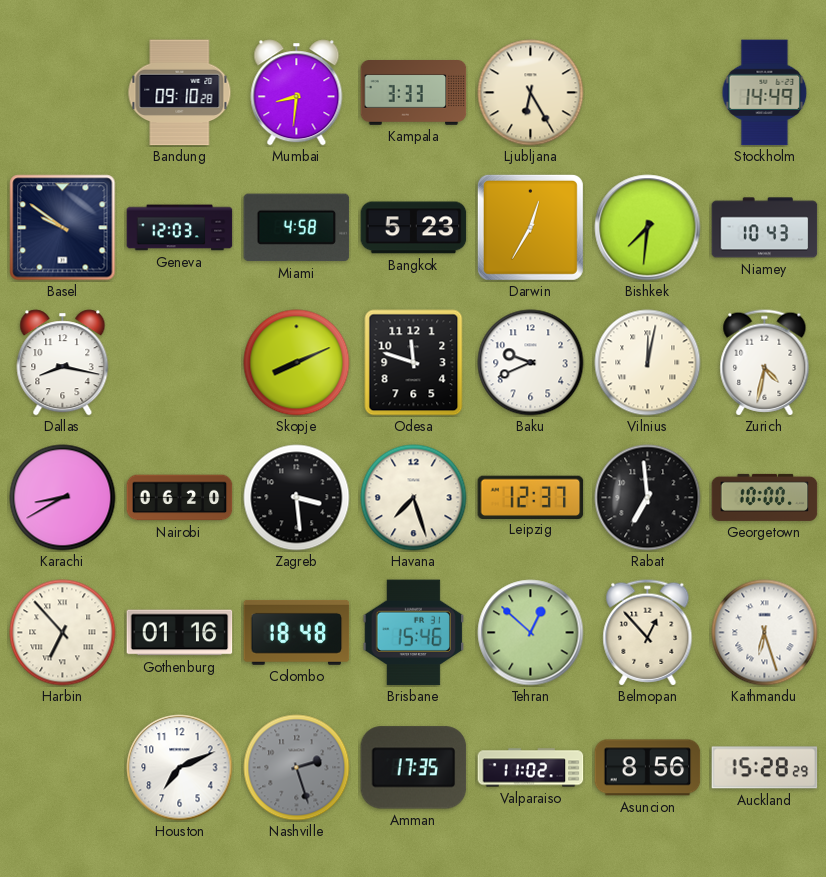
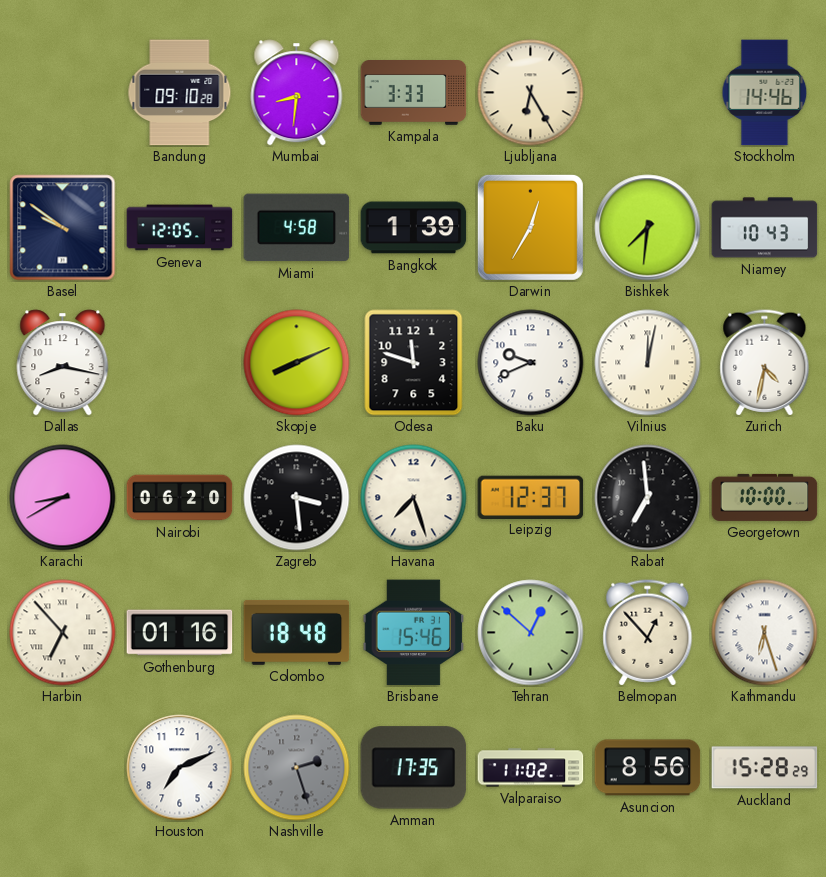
Stockholm: 14:49 -> 14:46 (765, 93)
Geneva: 12:03 -> 12:05 (180, 228)
Bangkok: 5:23 -> 1:39 (414, 228)
